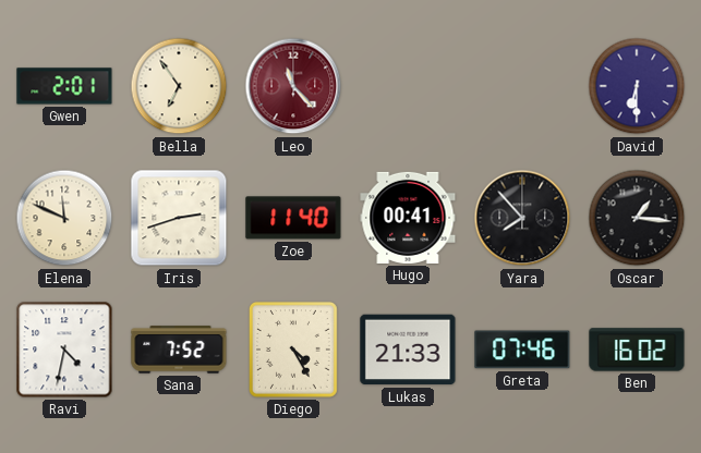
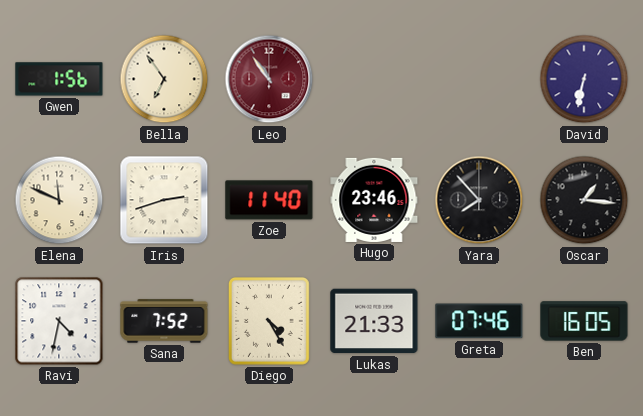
Gwen: 2:01 -> 1:56 (59, 79)
Leo: 11:23 -> 10:54 (269, 79)
David: 6:30 -> 6:32 (584, 79)
Hugo: 00:41 -> 23:46 (374, 200)
Ben: 16:02 -> 16:05 (584, 321)
